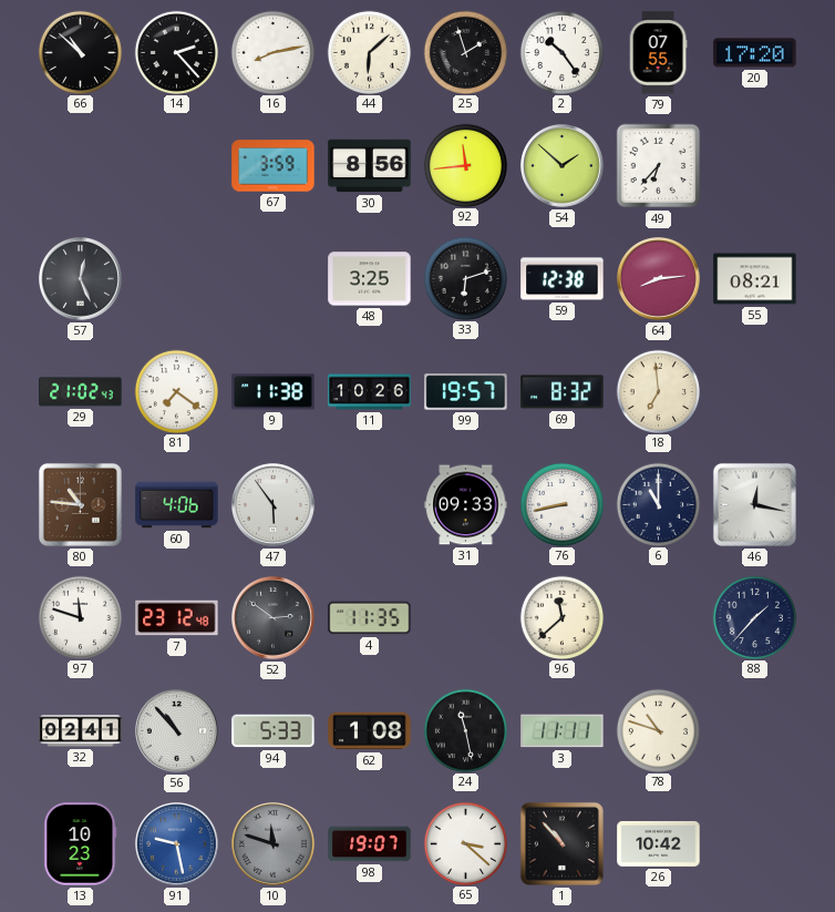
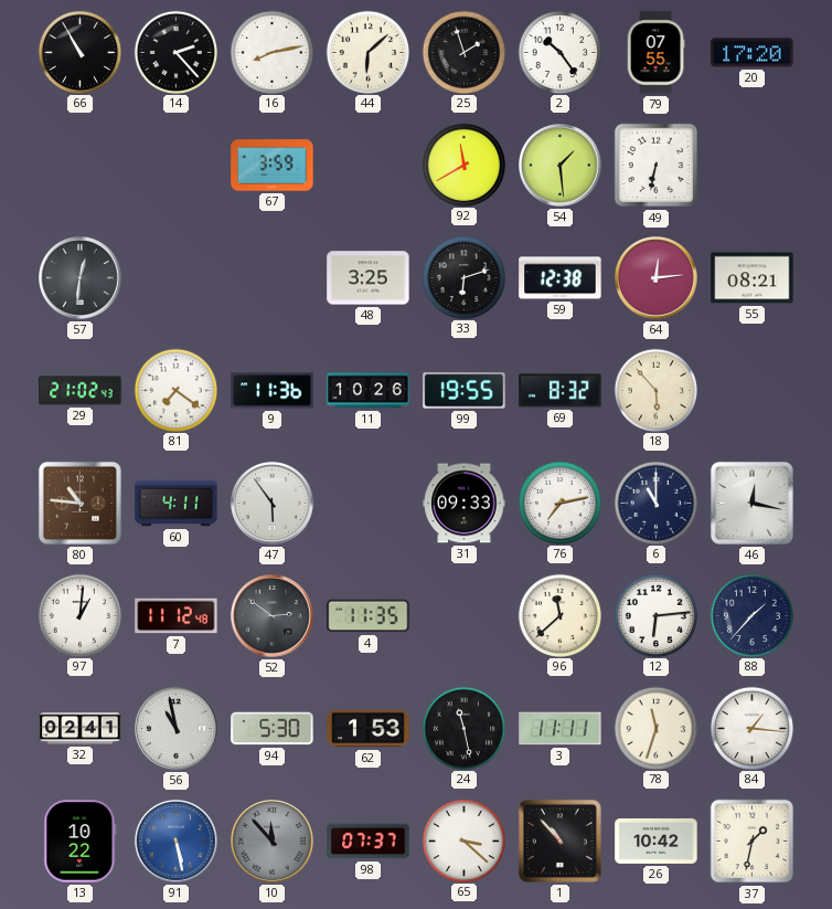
66: 10:52 -> 10:55 (79, 52)
30: 8:56 -> none (370, 166)
92: 11:44 -> 11:40 (463, 165)
54: 1:52 -> 1:29 (561, 166)
49: 6:37 -> 6:32 (657, 166)
57: 12:26 -> 12:31 (81, 278)
64: 8:14 -> 12:14 (657, 278)
9: 11:38 -> 11:36 (273, 391)
99: 19:57 -> 19:55 (465, 391)
18: 6:59 -> 5:53 (655, 390)
60: 4:06 -> 4:11 (177, 504)
76: 8:43 -> 7:13 (559, 503)
97: 11:48 -> 1:01 (79, 615)
7: 23:12 -> 11:12 (177, 616)
12: none -> 6:14 (655, 615)
56: 10:53 -> 10:58 (177, 729)
94: 5:33 -> 5:30 (273, 729)
62: 1:08 -> 1:53 (369, 729)
78: 10:48 -> 11:33 (655, 728)
84: none -> 1:16 (751, 728)
13: 10:23 -> 10:22 (81, 842)
91: 9:28 -> 5:28 (177, 842)
10: 11:48 -> 11:53 (273, 842)
98: 19:07 -> 07:37 (369, 842)
37: none -> 1:32 (753, 842)
